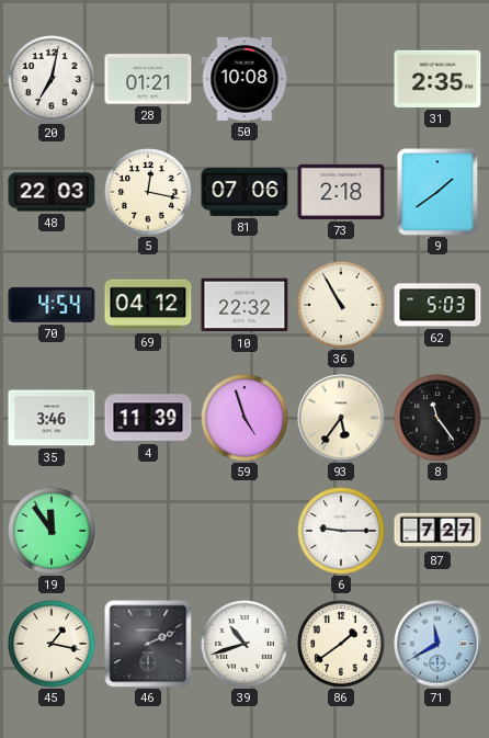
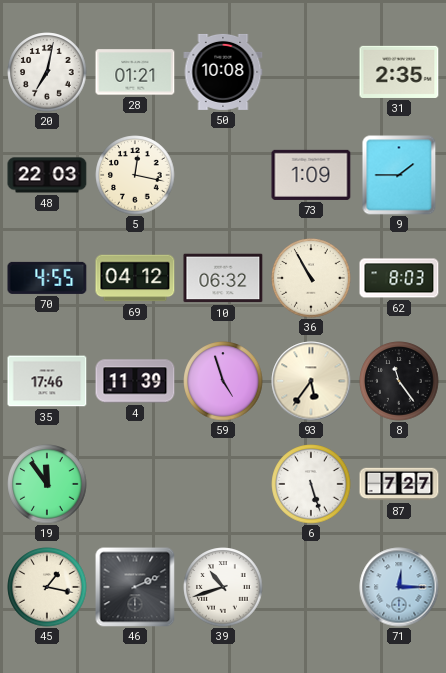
81: 07:06 -> none (244, 192)
73: 2:18 -> 1:09 (311, 175)
9: 1:39 -> 1:45 (399, 175)
70: 4:54 -> 4:55 (47, 278)
10: 22:32 -> 06:32 (223, 278)
62: 5:03 -> 8:03 (399, 278)
35: 3:46 -> 17:46 (47, 381)
6: 9:15 -> 5:27 (311, 484)
86: 1:39 -> none (341, 644)
71: 11:40 -> 12:15 (399, 587)
